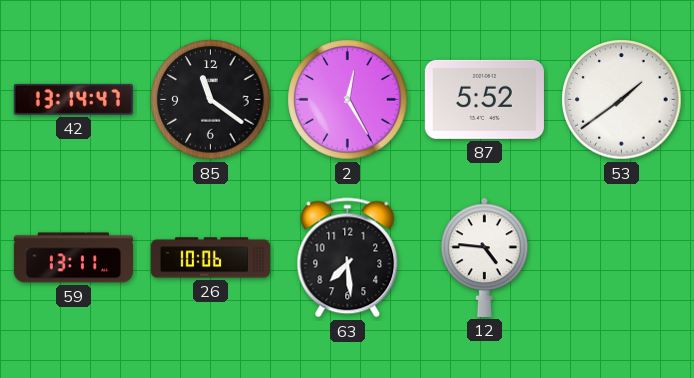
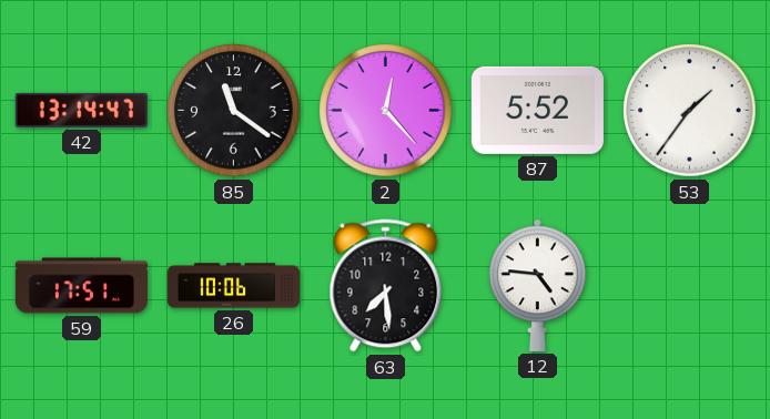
2: 12:25 -> 12:23 (386, 111)
53: 1:39 -> 1:36 (690, 111)
59: 13:11 -> 17:51 (81, 286)
